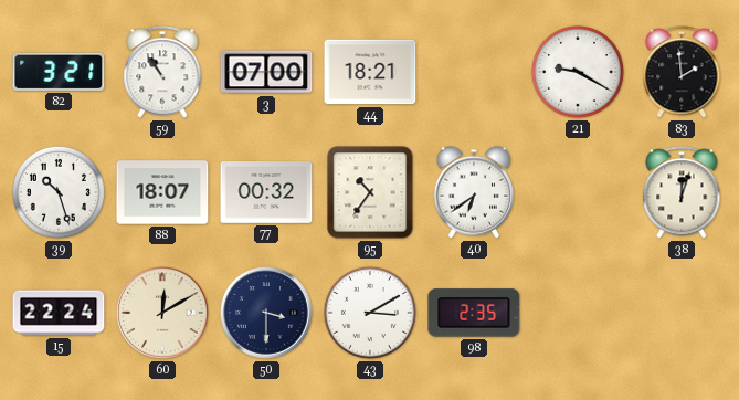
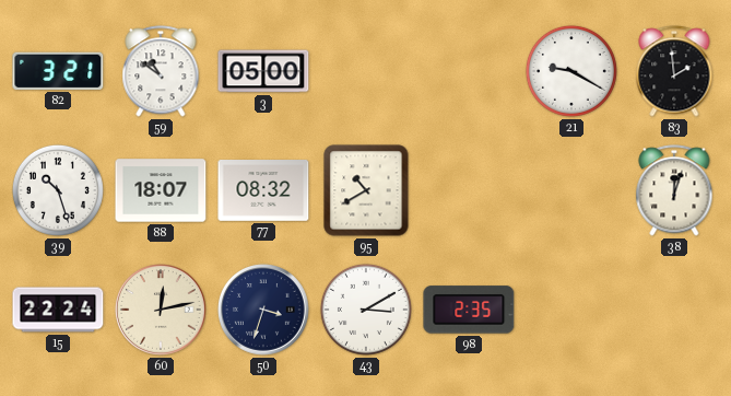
59: 10:54 -> 10:51 (161, 71)
3: 07:00 -> 05:00 (263, 71)
44: 18:21 -> none (370, 72)
77: 00:32 -> 08:32 (263, 191)
95: 10:36 -> 10:40 (366, 190)
40: 6:39 -> none (474, 192)
60: 12:10 -> 12:13 (162, 311)
50: 3:30 -> 3:33 (264, 311)
